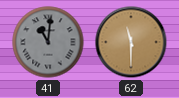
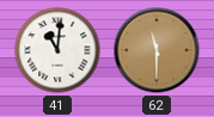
41 dial: grey -> white (57, 50)
